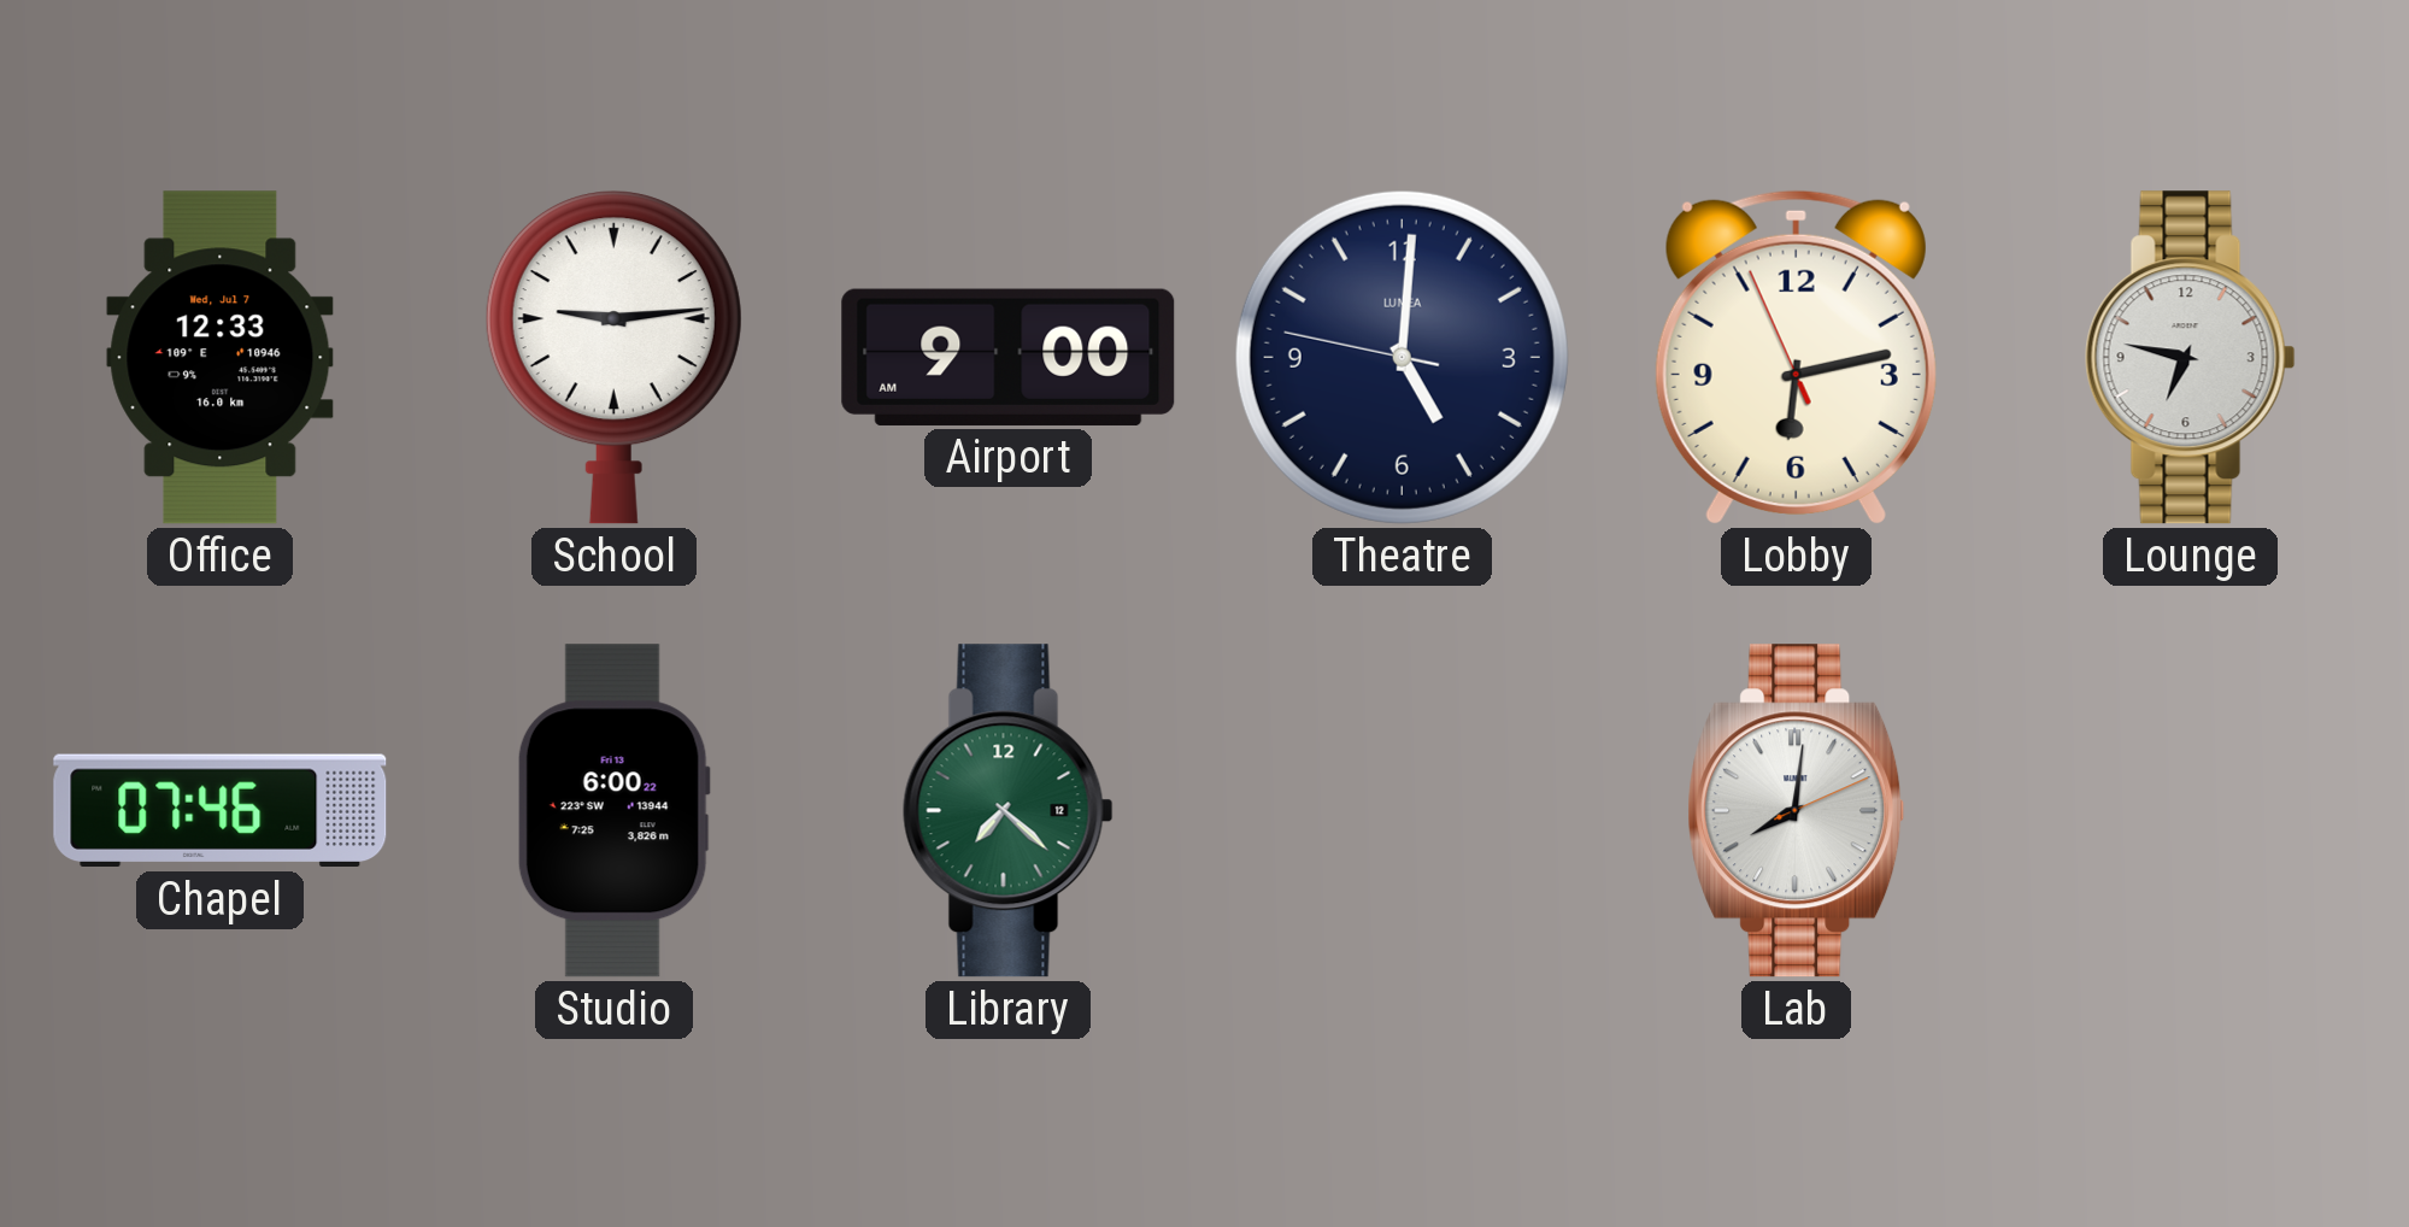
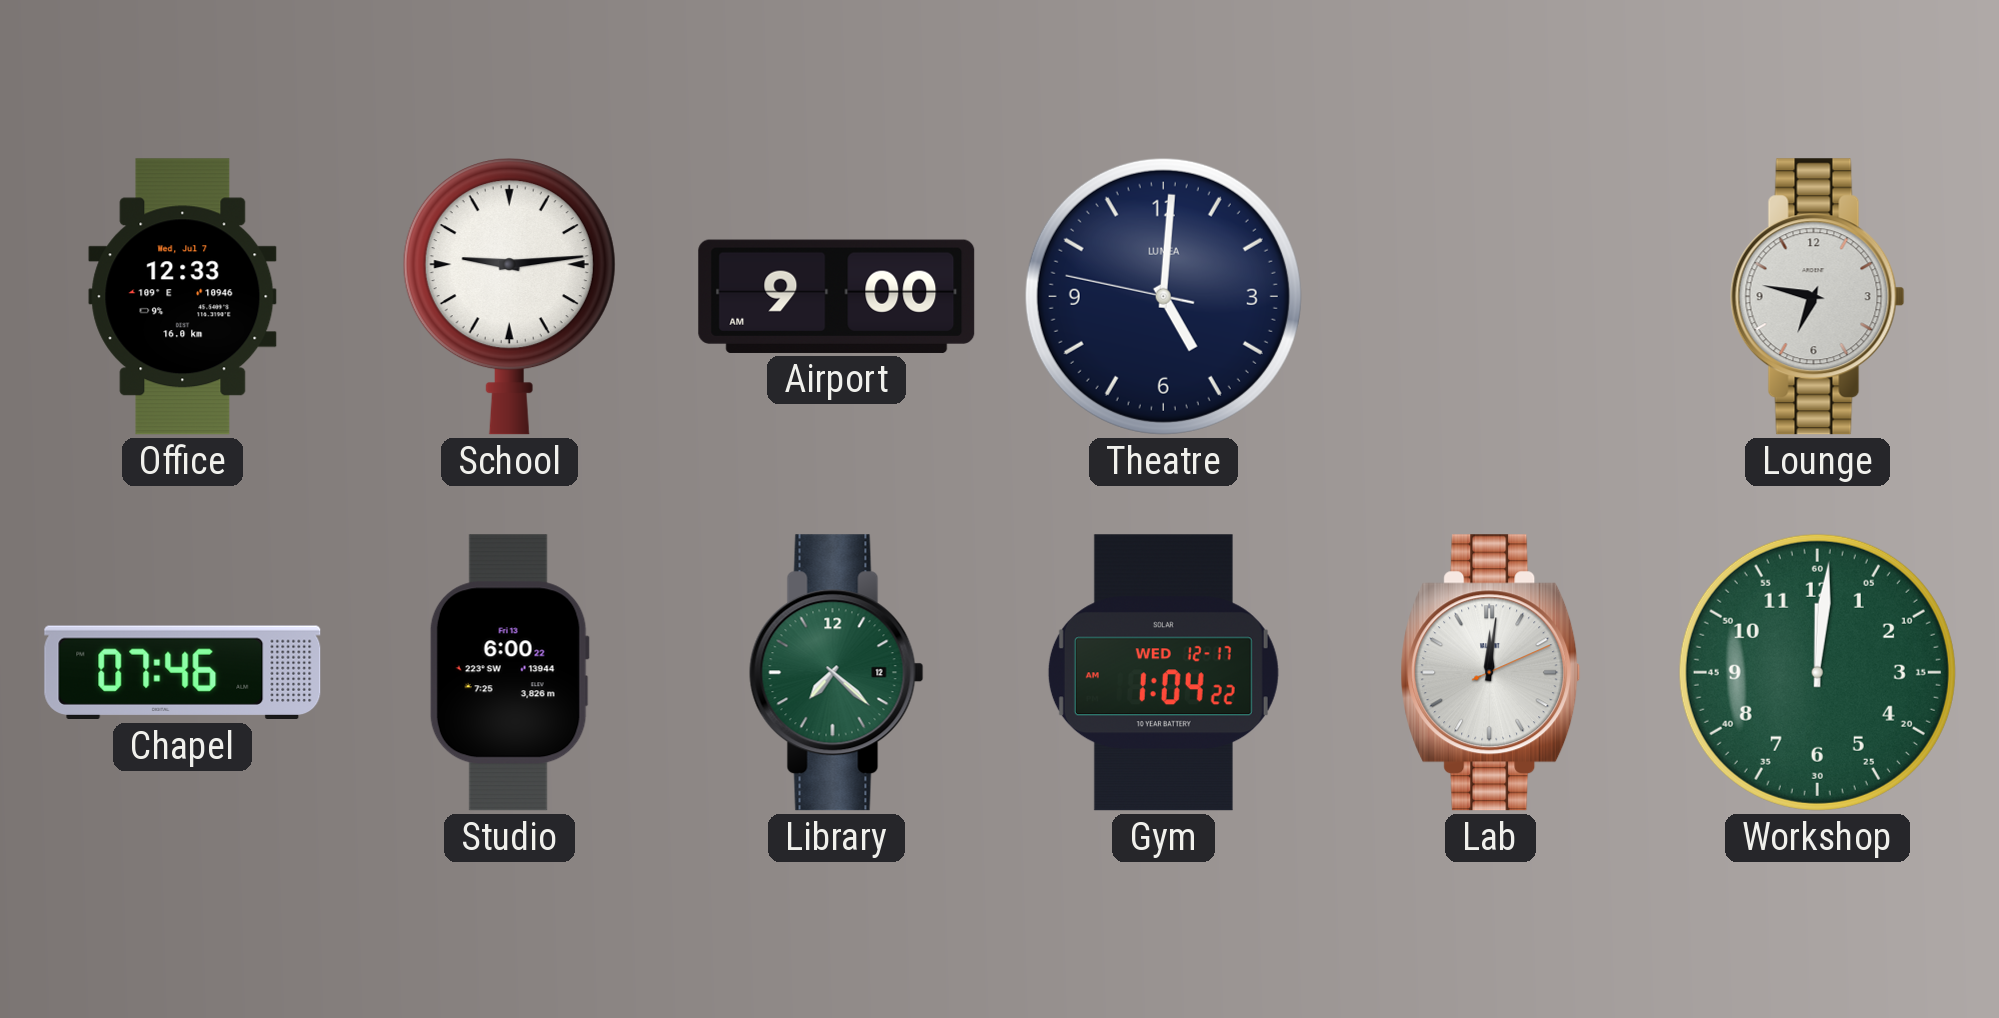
Lobby: 6:12 -> none (1796, 357)
Gym: none -> 1:04 (1163, 673)
Lab: 8:01 -> 12:01 (1491, 673)
Workshop: none -> 12:01 (1817, 672)
